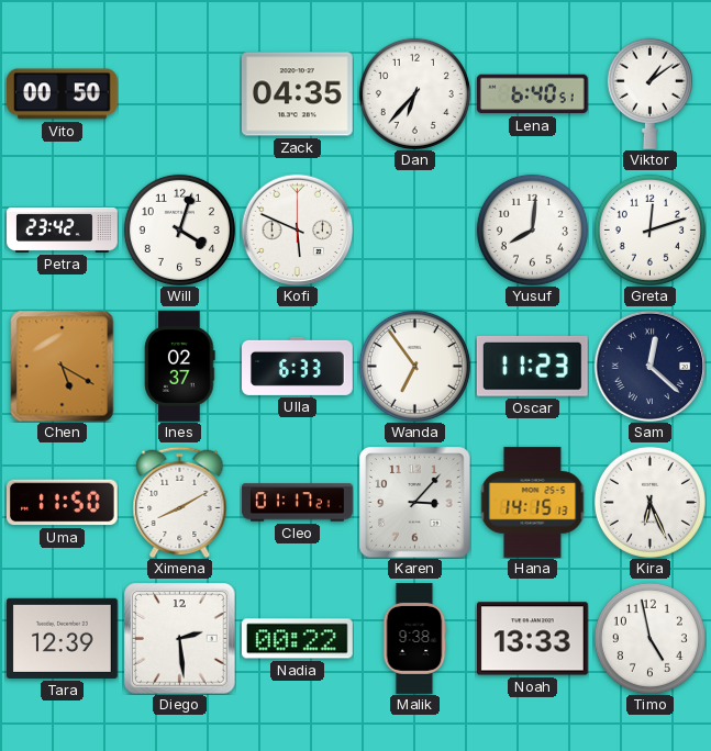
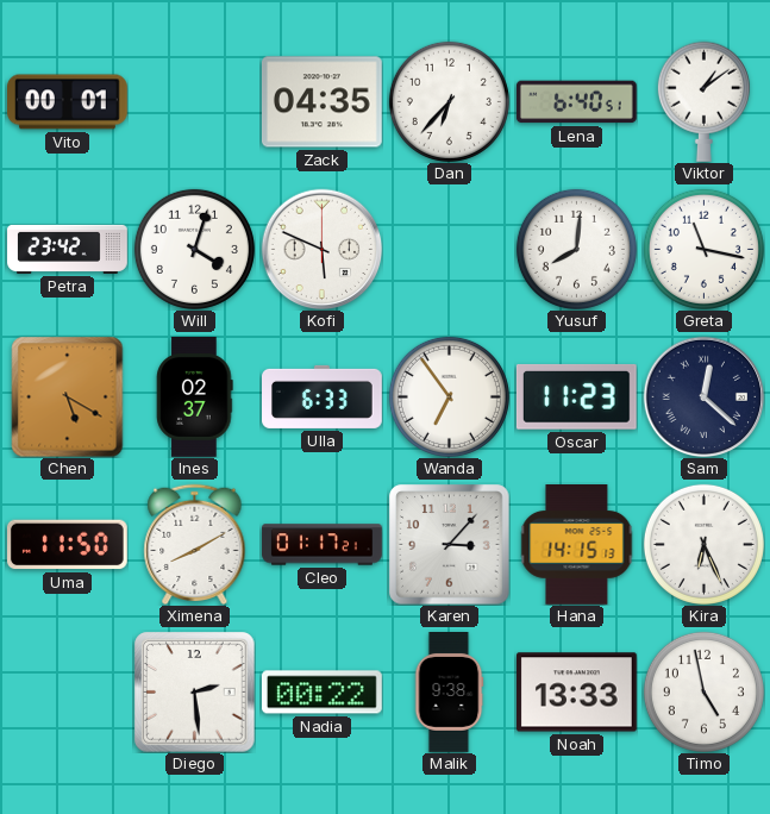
Vito: 00:50 -> 00:01 (68, 102)
Greta: 12:12 -> 11:17 (703, 249)
Tara: 12:39 -> none (62, 638)
